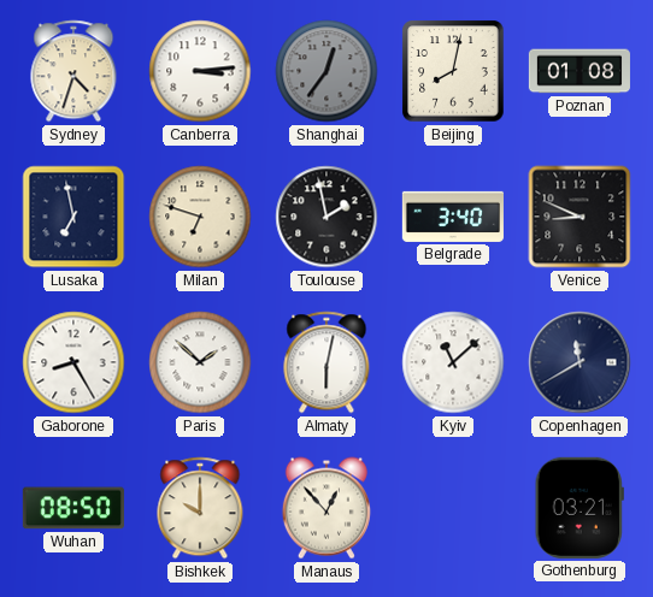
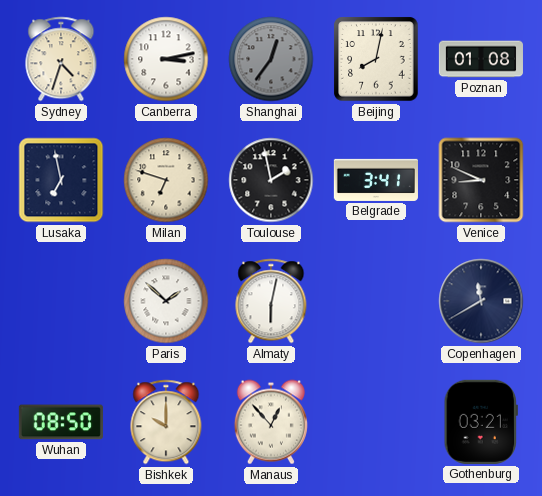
Canberra: 3:14 -> 3:13 (166, 59)
Belgrade: 3:40 -> 3:41 (376, 180)
Gaborone: 8:25 -> none (73, 362)
Kyiv: 11:08 -> none (453, 362)
